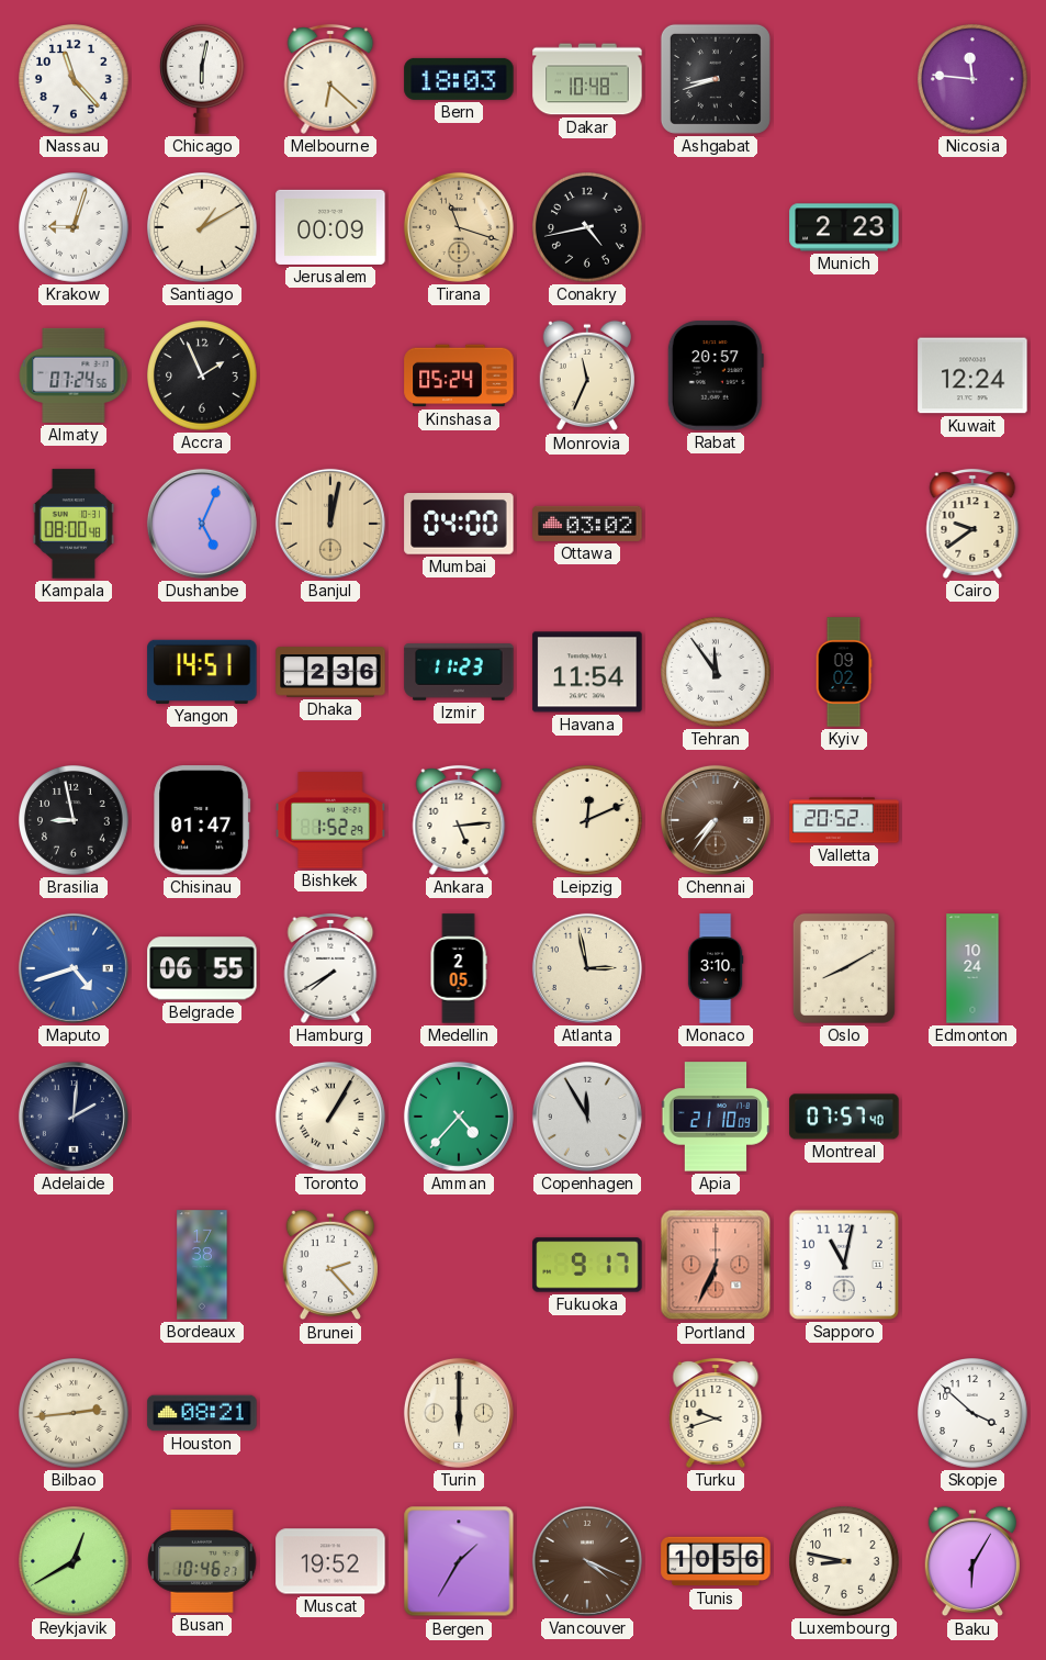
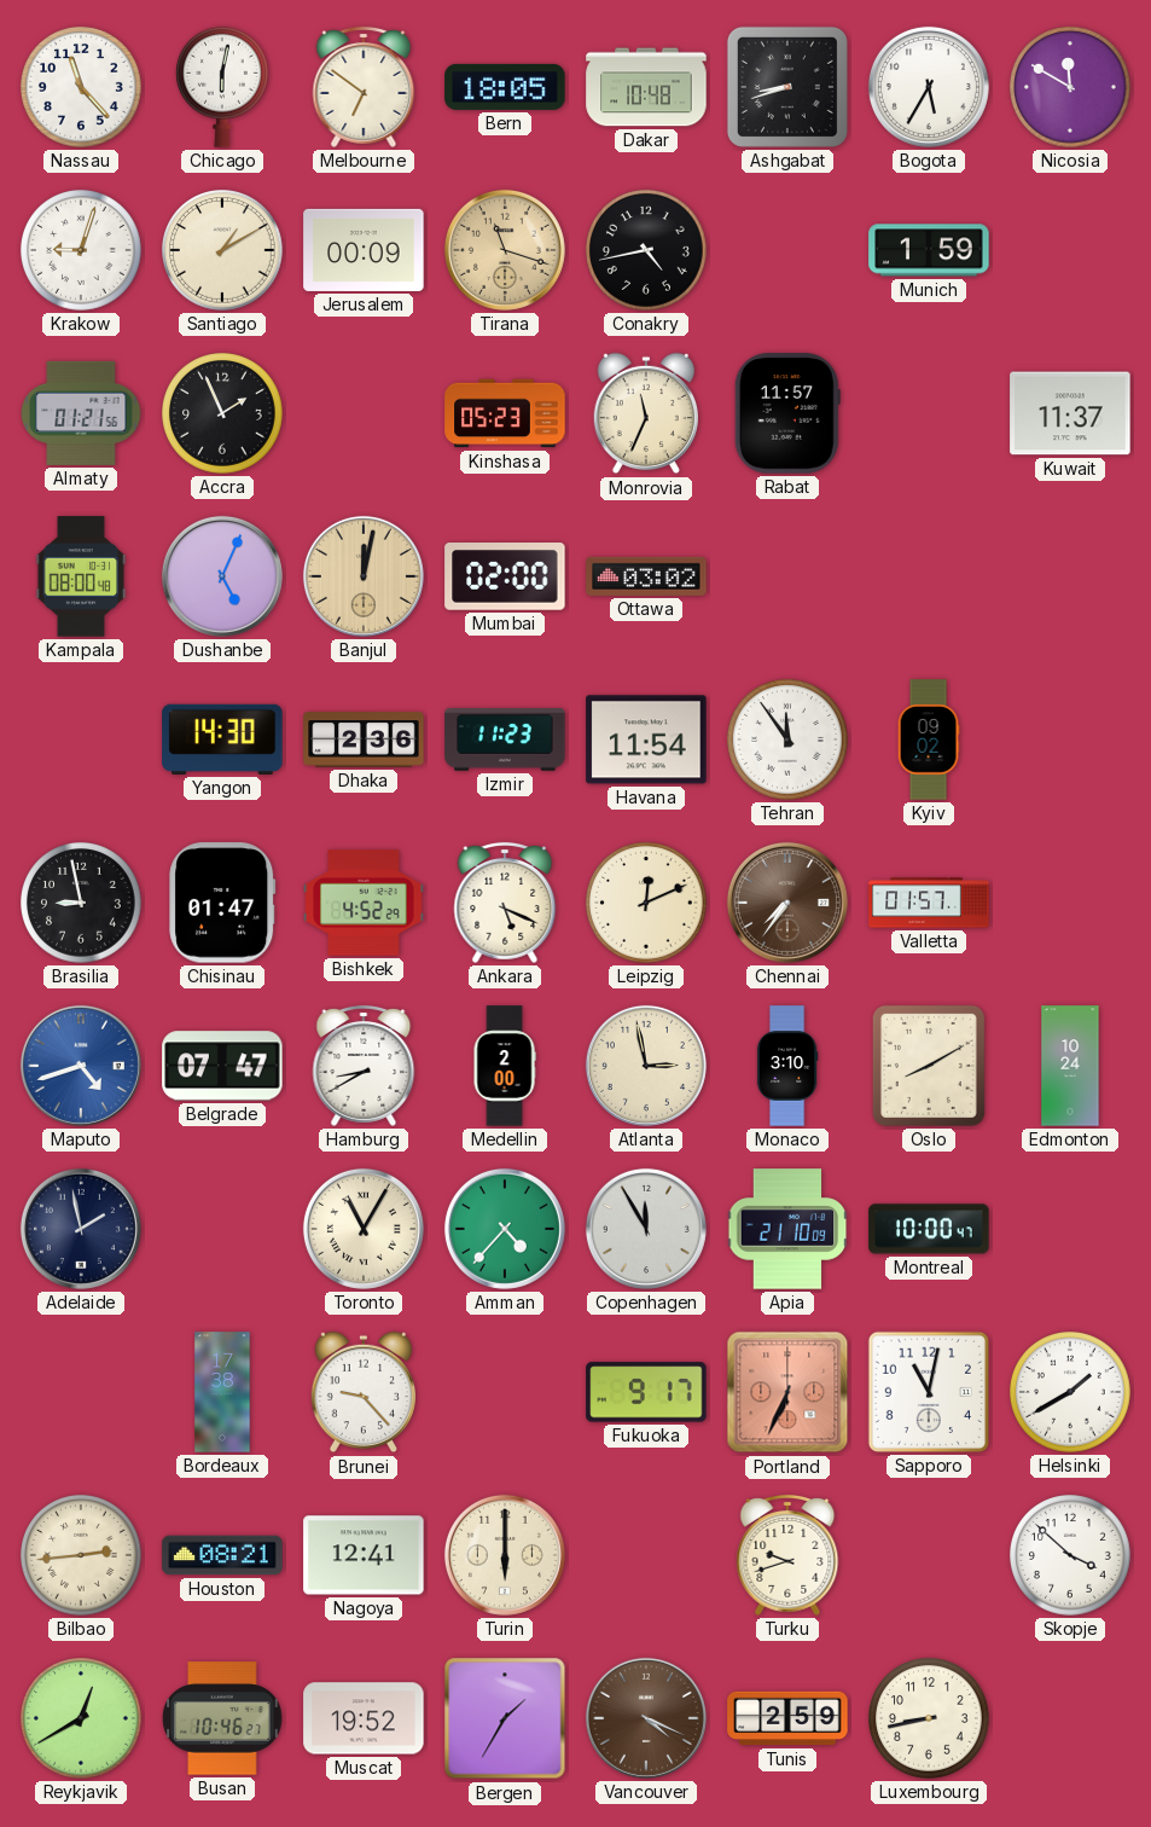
Melbourne: 6:22 -> 6:51 (364, 87)
Bern: 18:03 -> 18:05 (505, 87)
Bogota: none -> 5:35 (929, 87)
Nicosia: 11:46 -> 11:50 (1071, 88)
Munich: 2:23 -> 1:59 (929, 250)
Almaty: 07:24 -> 01:21 (81, 413)
Kinshasa: 05:24 -> 05:23 (505, 413)
Rabat: 20:57 -> 11:57 (787, 413)
Kuwait: 12:24 -> 11:37 (1070, 413)
Mumbai: 04:00 -> 02:00 (505, 578)
Cairo: 9:39 -> none (972, 524)
Yangon: 14:51 -> 14:30 (222, 739)
Bishkek: 1:52 -> 4:52 (364, 903)
Ankara: 5:14 -> 5:19 (505, 903)
Valletta: 20:52 -> 01:57 (929, 903)
Belgrade: 06:55 -> 07:47 (222, 1066)
Hamburg: 7:40 -> 8:40 (364, 1066)
Medellin: 2:05 -> 2:00 (505, 1066)
Adelaide: 2:01 -> 1:58 (81, 1229)
Toronto: 1:05 -> 11:05 (364, 1229)
Montreal: 07:57 -> 10:00 (929, 1229)
Brunei: 2:23 -> 9:23 (362, 1392)
Helsinki: none -> 1:40 (1071, 1393)
Nagoya: none -> 12:41 (364, 1555)
Tunis: 10:56 -> 2:59 (787, 1718)
Luxembourg: 8:47 -> 8:43 (930, 1719)
Baku: 6:05 -> none (971, 1561)
